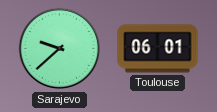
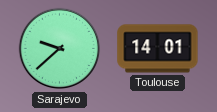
Toulouse: 06:01 -> 14:01 (158, 49)
